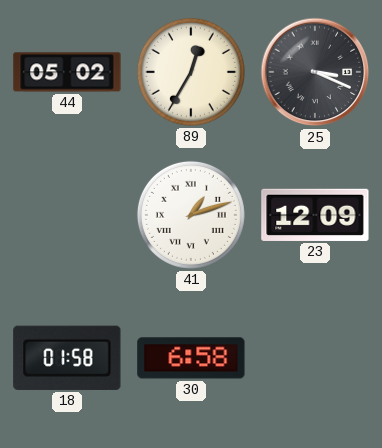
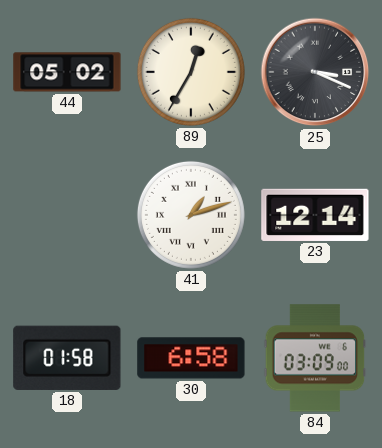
23: 12:09 -> 12:14 (315, 215)
84: none -> 03:09 (315, 358)
